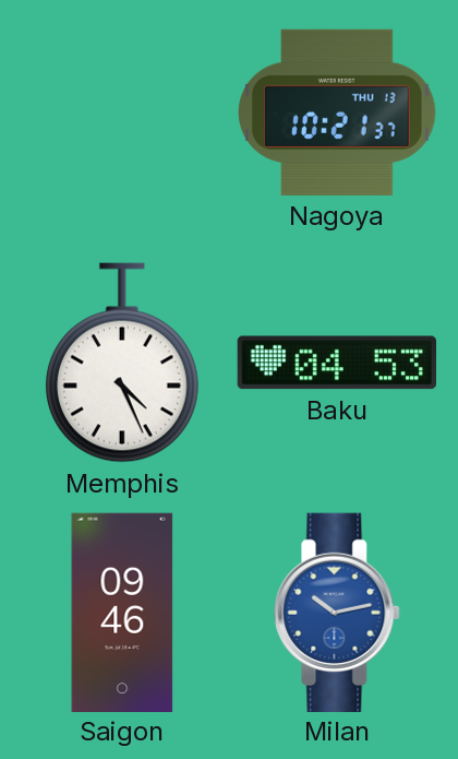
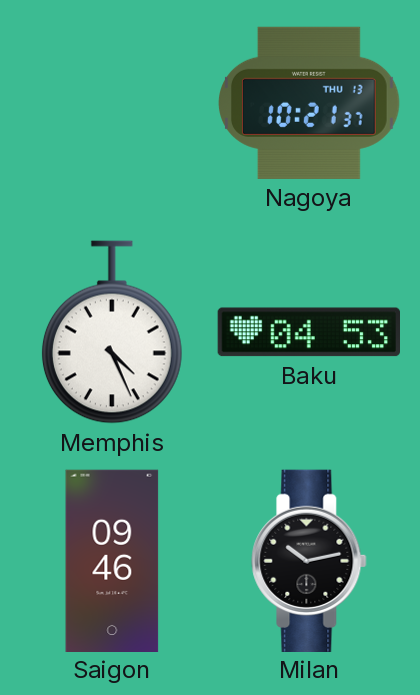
Milan dial: blue -> black (309, 560)
